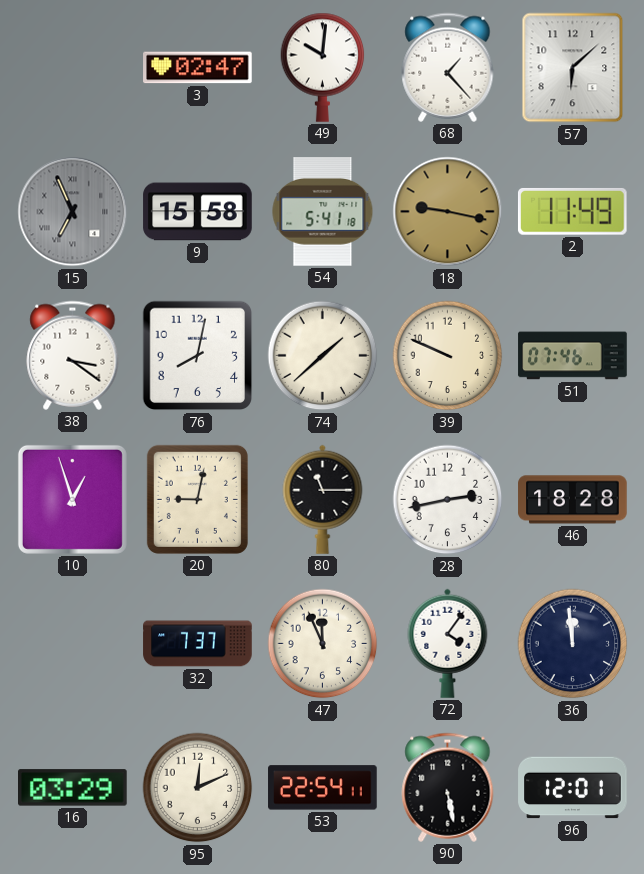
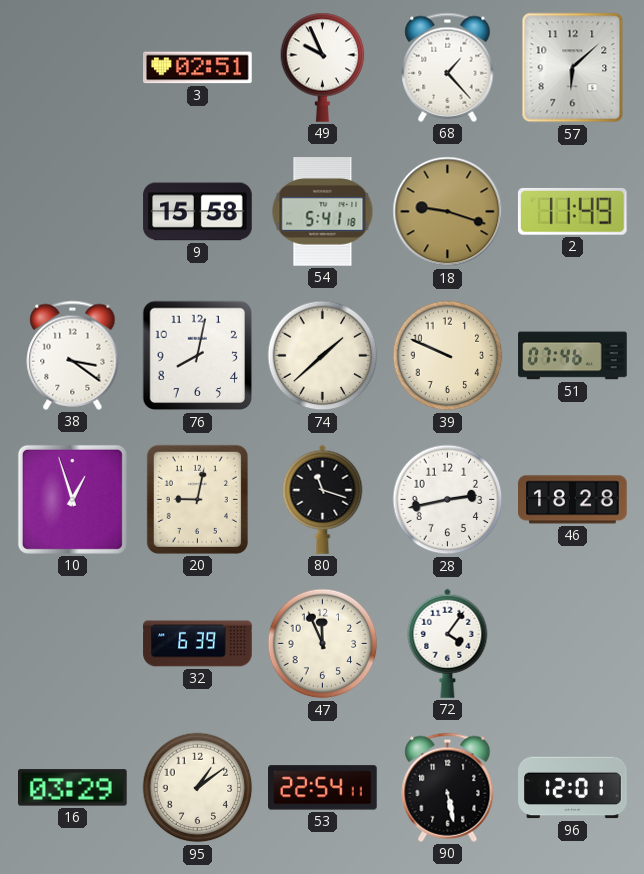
3: 02:47 -> 02:51 (198, 68)
49: 10:01 -> 9:56 (323, 67)
15: 6:56 -> none (73, 212)
18: 9:17 -> 9:18 (448, 212)
80: 11:15 -> 11:18 (323, 499)
32: 7:37 -> 6:39 (198, 644)
36: 11:59 -> none (573, 644)
95: 12:11 -> 1:09 (198, 788)
